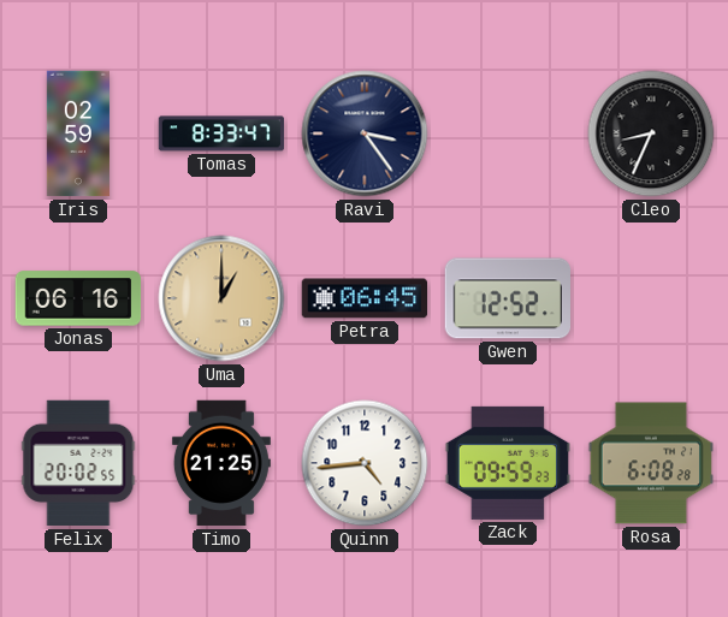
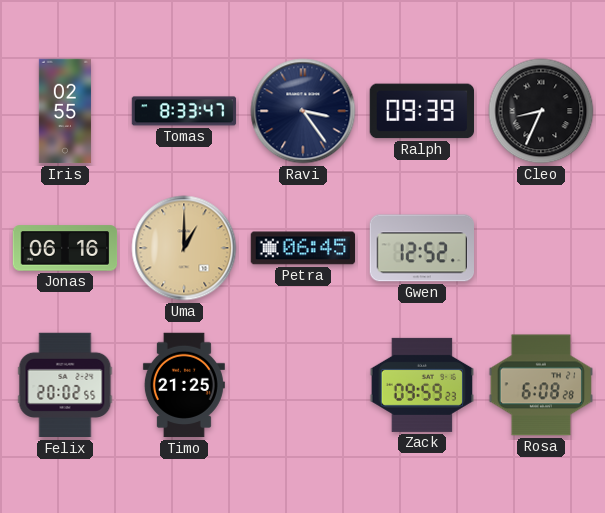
Iris: 02:59 -> 02:55 (65, 111)
Ralph: none -> 09:39 (421, 111)
Quinn: 4:44 -> none (365, 463)
